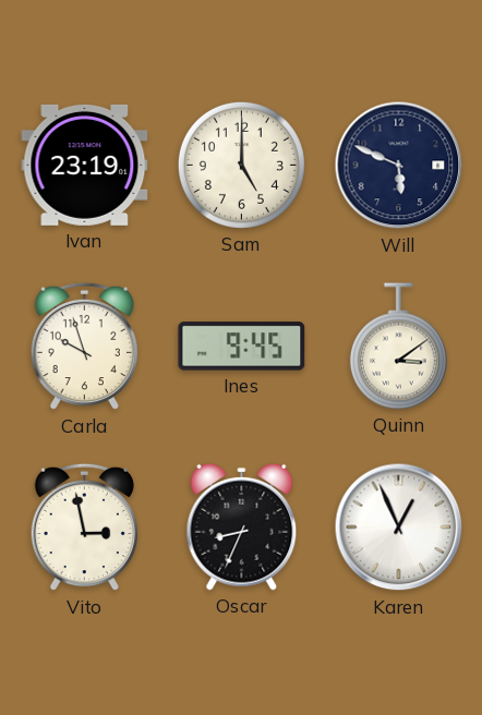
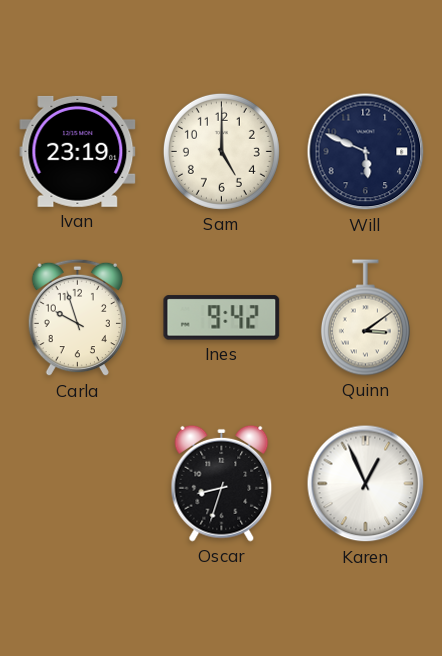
Ines: 9:45 -> 9:42 (222, 318)
Vito: 2:58 -> none (84, 528)
Oscar: 8:34 -> 8:33 (222, 483)
